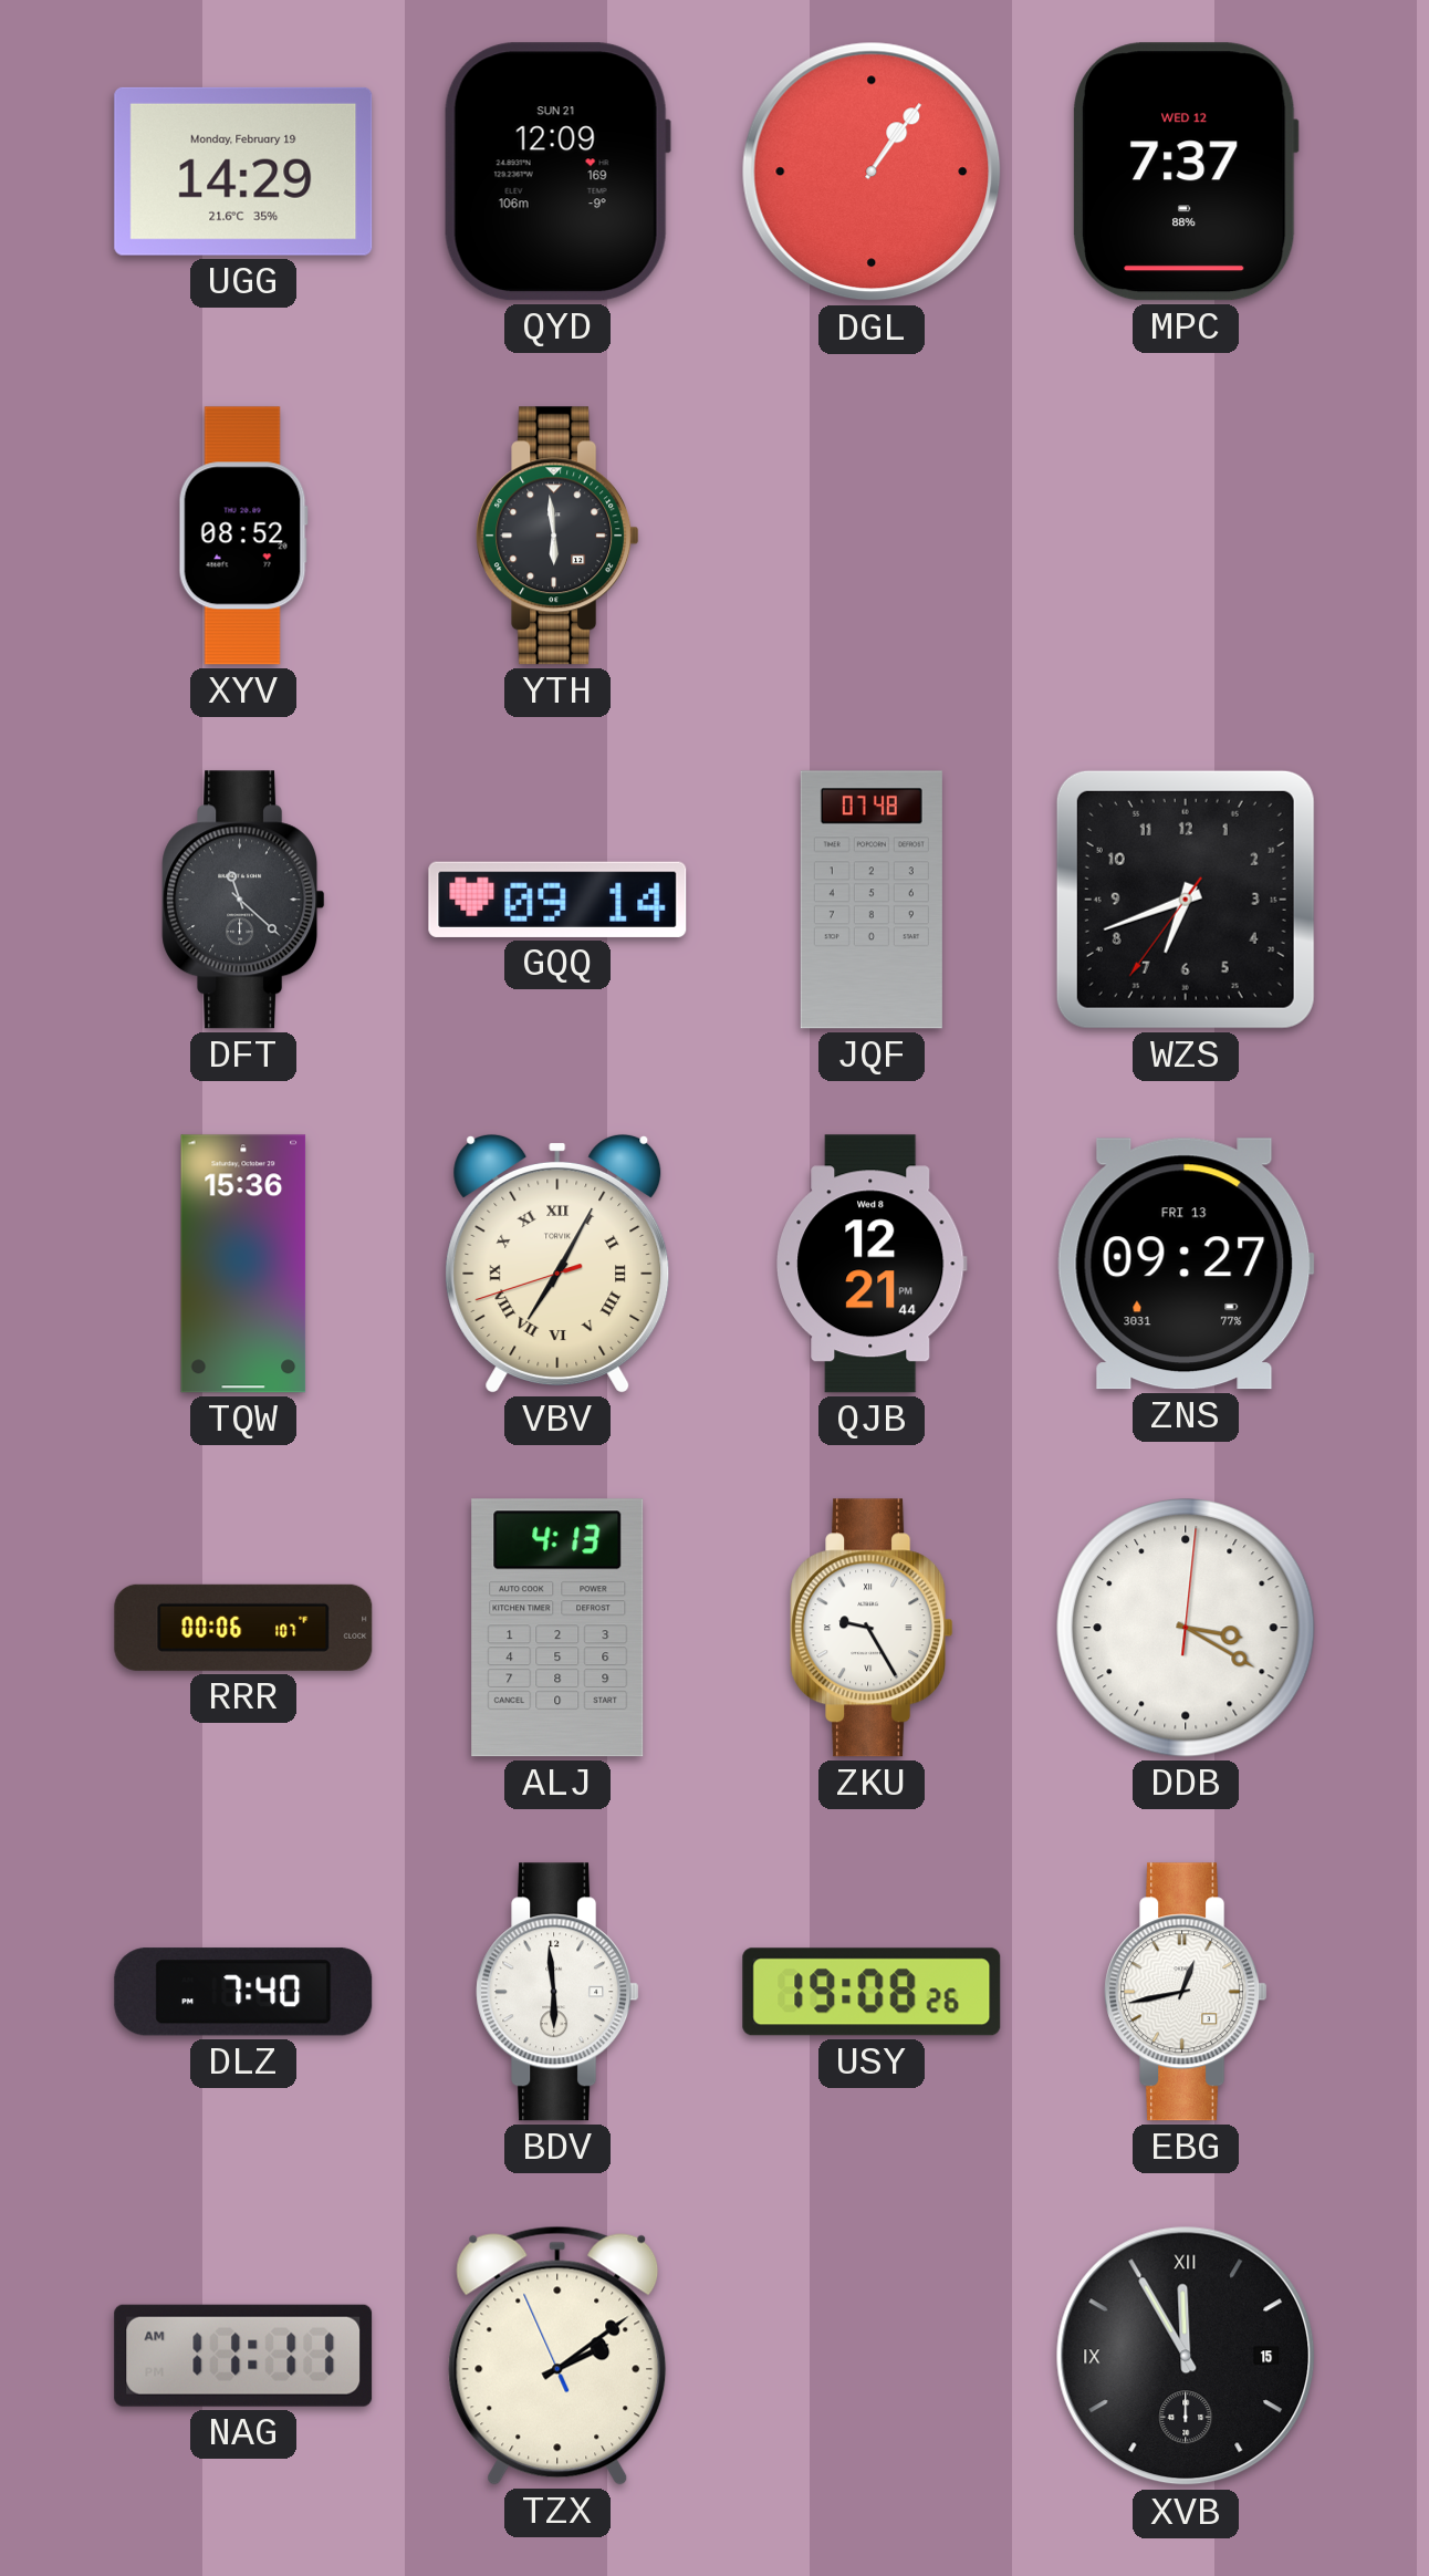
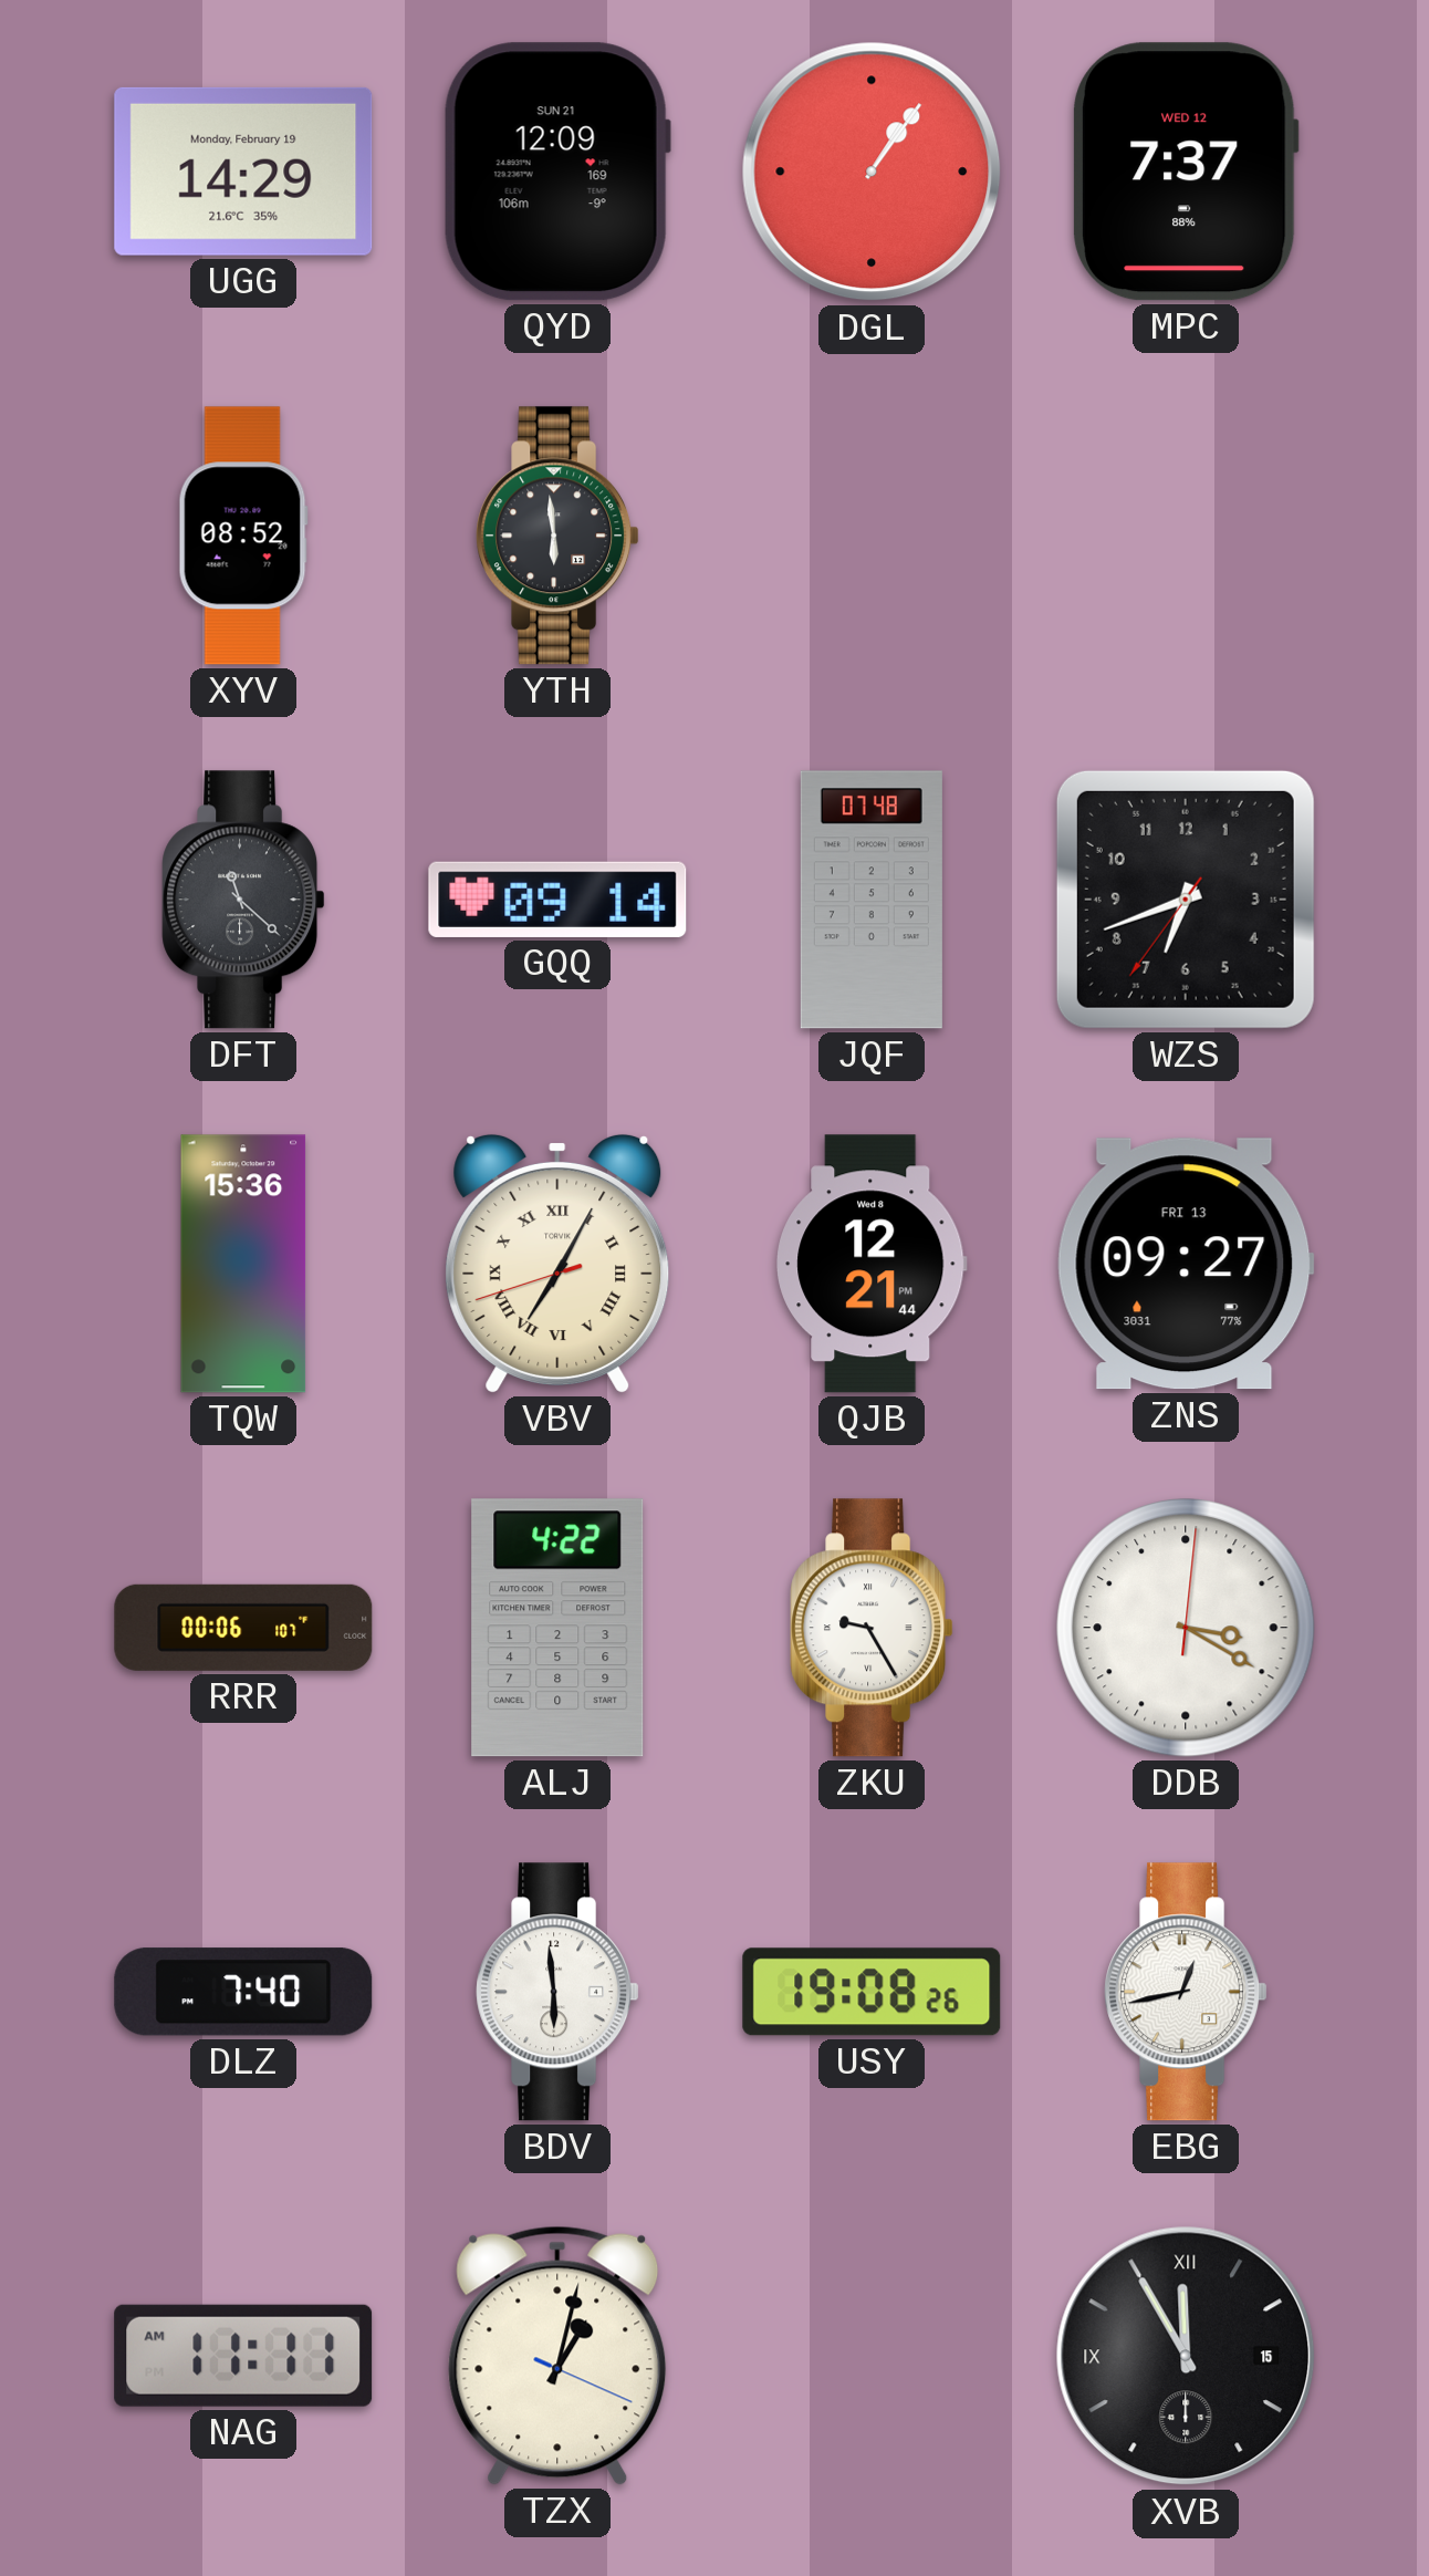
ALJ: 4:13 -> 4:22 (557, 1628)
TZX: 2:08 -> 1:02 (557, 2356)
